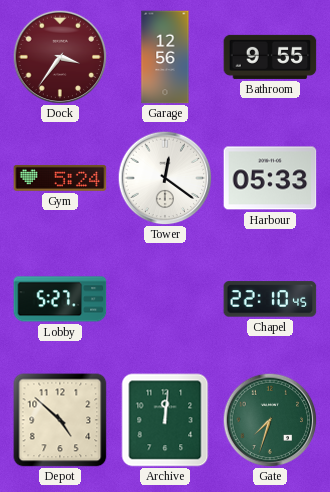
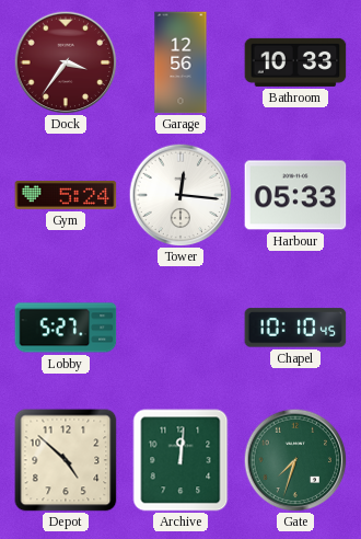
Bathroom: 9:55 -> 10:33 (295, 62)
Tower: 12:21 -> 12:16 (180, 195)
Chapel: 22:10 -> 10:10 (295, 328)
